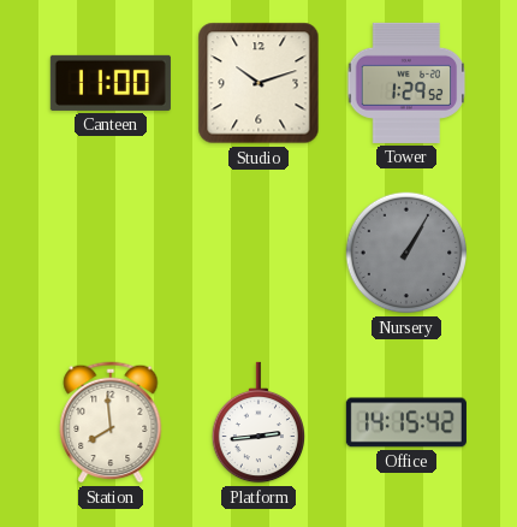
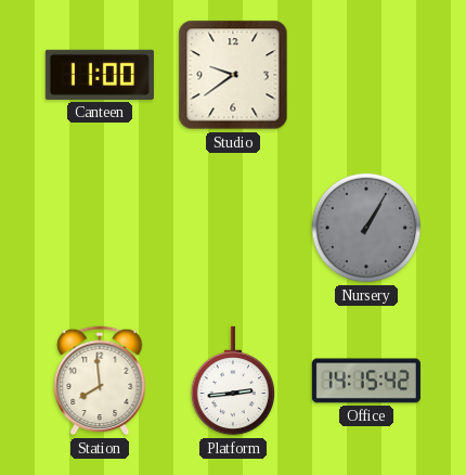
Studio: 10:12 -> 9:39 (233, 75)
Tower: 1:29 -> none (406, 83)
